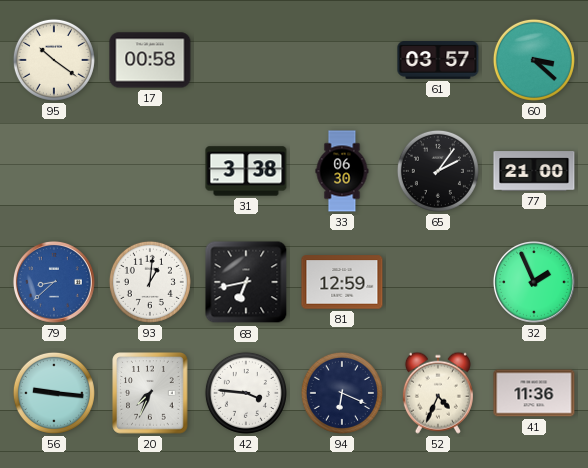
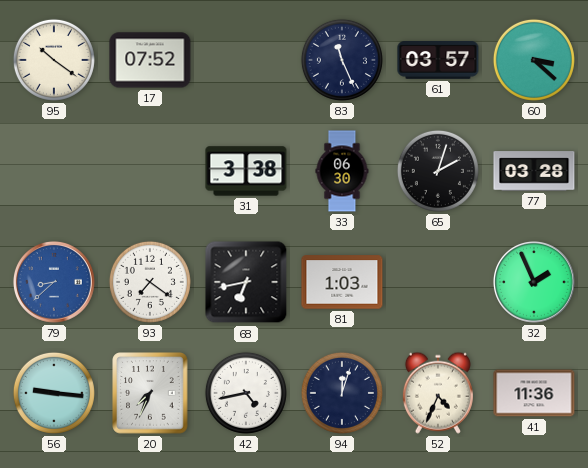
17: 00:58 -> 07:52 (150, 60)
83: none -> 11:26 (342, 60)
65: 2:06 -> 2:03 (438, 171)
77: 21:00 -> 03:28 (534, 171)
93: 1:01 -> 7:21 (150, 282)
81: 12:59 -> 1:03 (342, 282)
42: 3:46 -> 4:43 (246, 393)
94: 6:19 -> 12:03 (342, 393)
